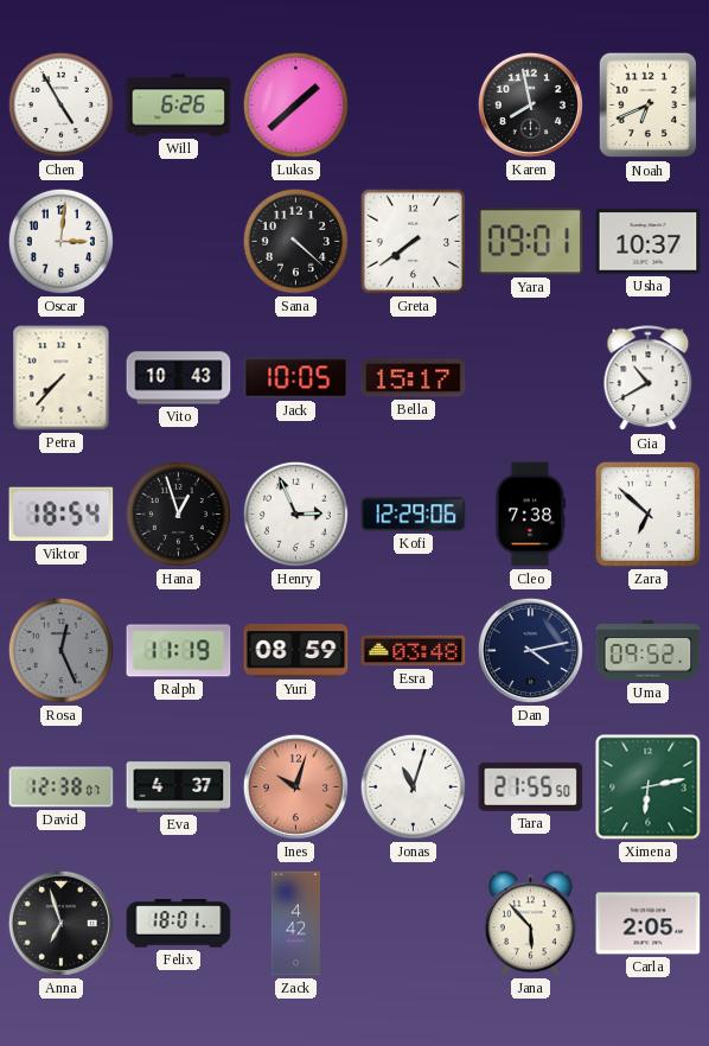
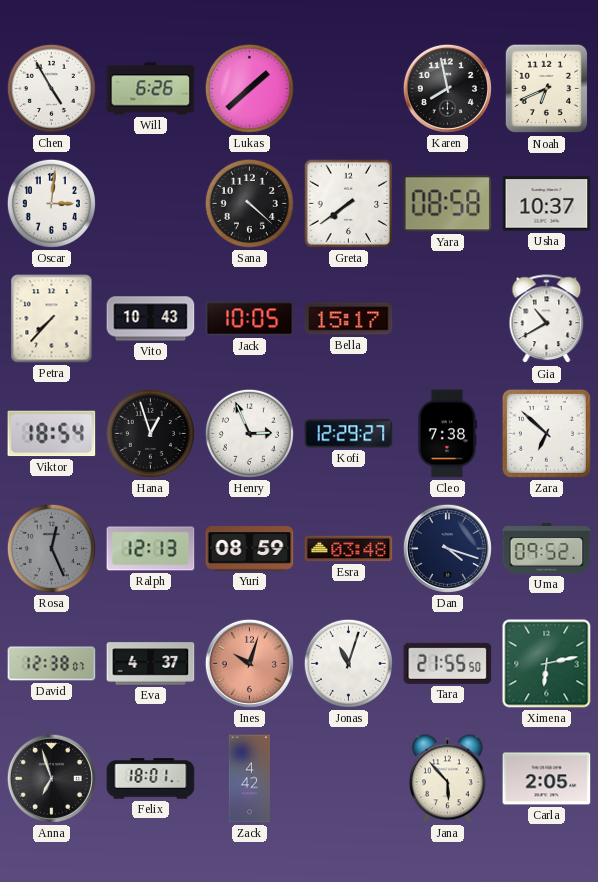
Yara: 09:01 -> 08:58 (448, 204)
Kofi: 12:29:06 -> 12:29:27 (349, 434)
Ralph: 11:19 -> 12:13 (151, 549)
Dan: 4:13 -> 4:18 (447, 548)
